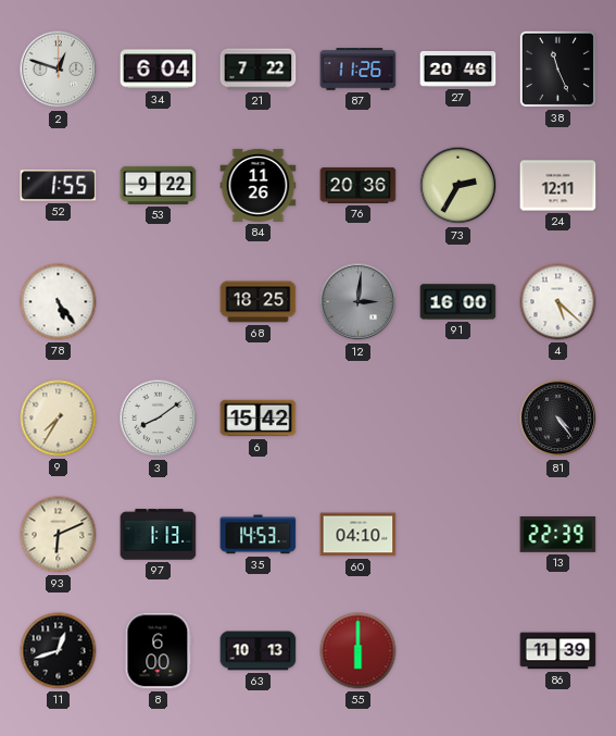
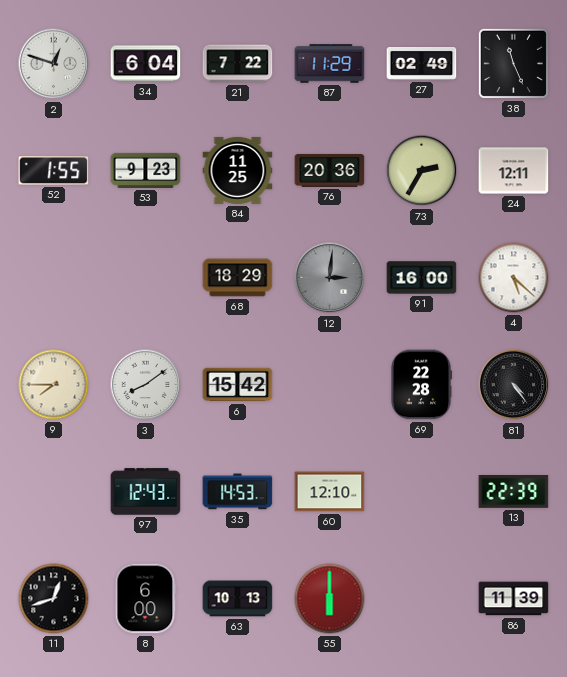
87: 11:26 -> 11:29 (330, 64)
27: 20:46 -> 02:49 (422, 64)
53: 9:22 -> 9:23 (146, 170)
84: 11:26 -> 11:25 (238, 170)
78: 5:24 -> none (59, 302)
68: 18:25 -> 18:29 (238, 278)
9: 7:35 -> 7:45 (54, 385)
69: none -> 22:28 (420, 385)
93: 6:11 -> none (59, 535)
97: 1:13 -> 12:43 (146, 492)
60: 04:10 -> 12:10 (330, 492)
